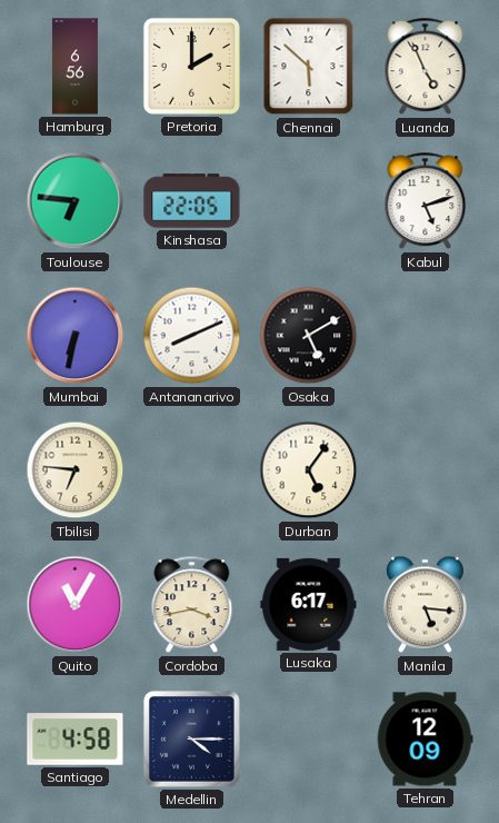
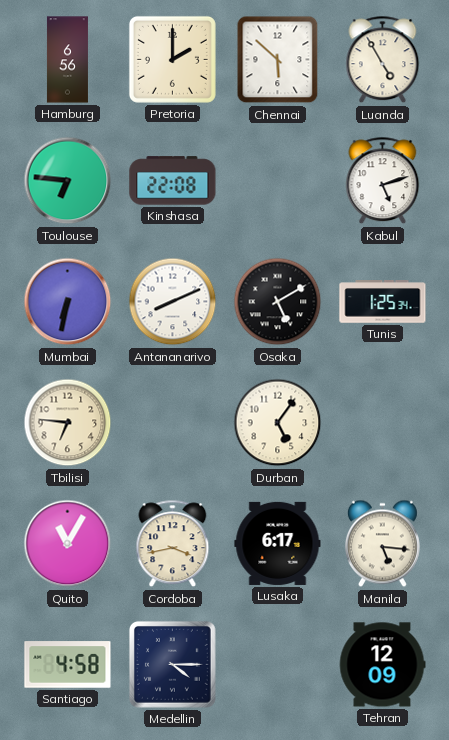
Luanda: 4:56 -> 4:55 (383, 60)
Kinshasa: 22:05 -> 22:08 (173, 181)
Tunis: none -> 1:25 (383, 302)
